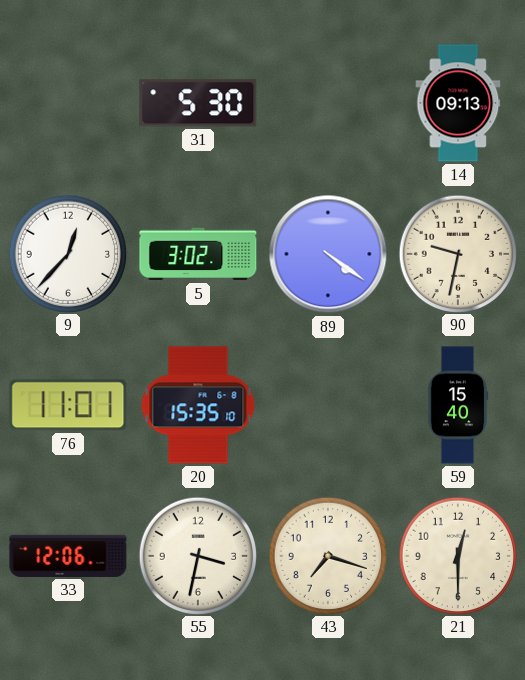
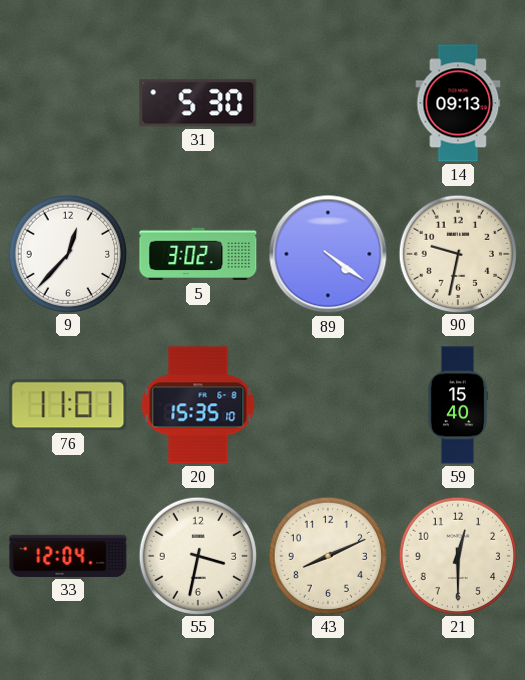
33: 12:06 -> 12:04 (68, 556)
43: 7:18 -> 8:11 (327, 555)
